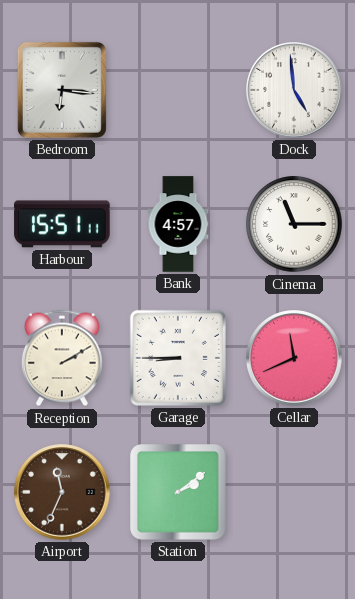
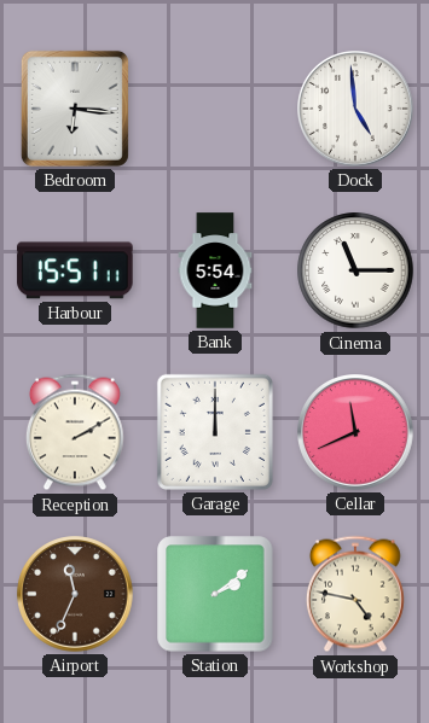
Bank: 4:57 -> 5:54 (215, 270)
Garage: 8:45 -> 12:00 (215, 432)
Workshop: none -> 4:47 (355, 594)
